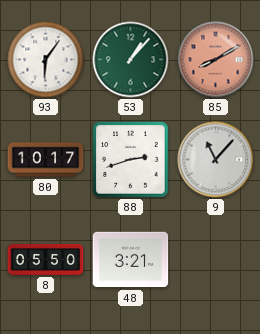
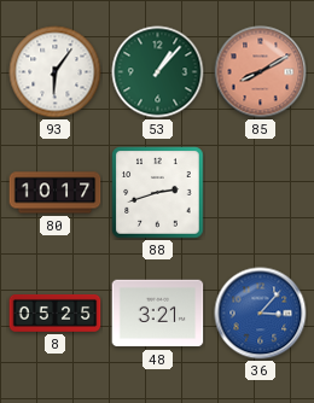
9: 11:07 -> none (216, 160)
8: 05:50 -> 05:25 (56, 313)
36: none -> 3:07 (261, 314)
